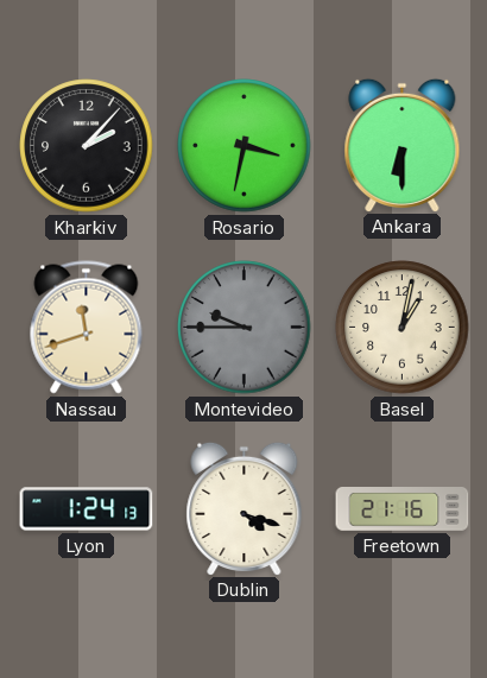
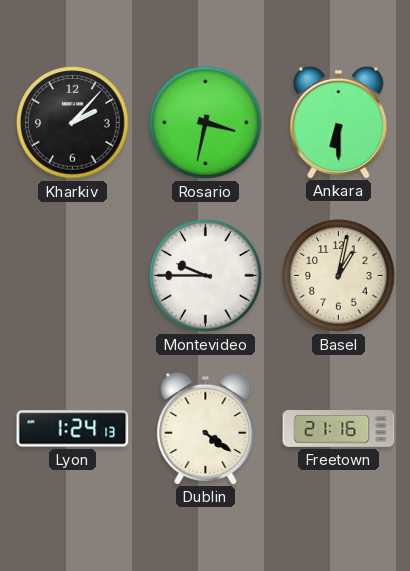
Nassau: 11:42 -> none (87, 328)
Montevideo dial: grey -> white (206, 276)
Dublin: 4:18 -> 4:21 (206, 428)
